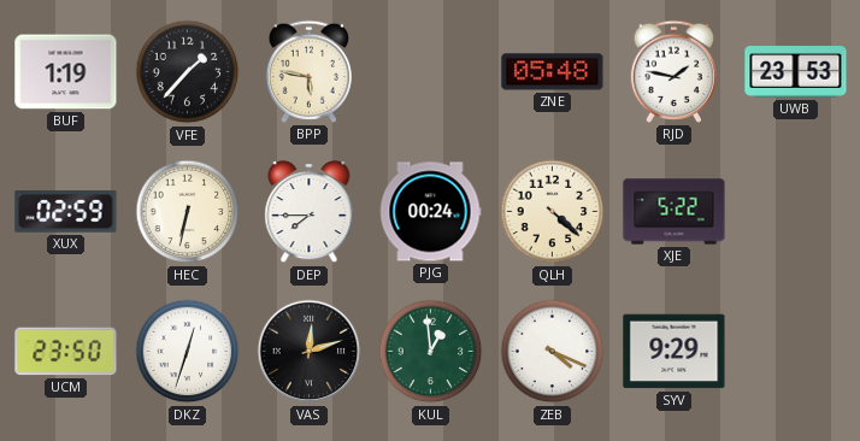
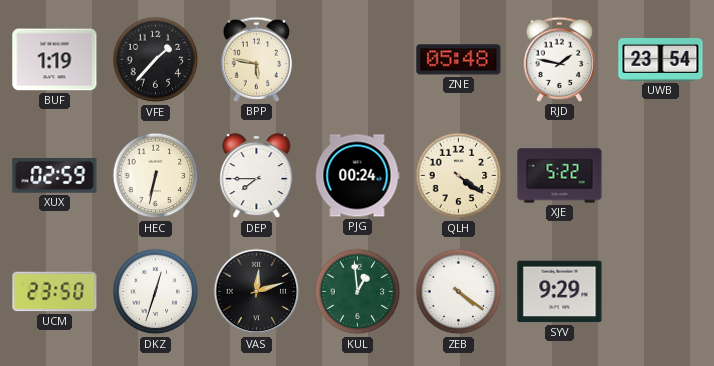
UWB: 23:53 -> 23:54 (661, 60)
QLH: 4:22 -> 4:21 (459, 176)
ZEB: 4:19 -> 4:21 (459, 292)
